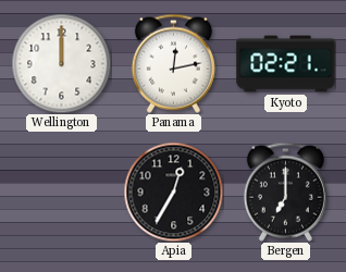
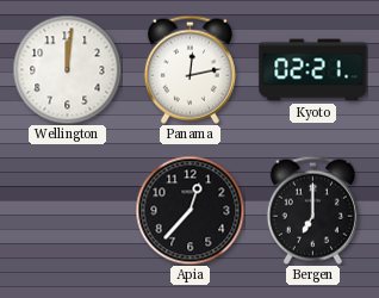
Wellington: 12:00 -> 12:01 (67, 69)
Apia: 12:35 -> 12:37 (189, 210)
